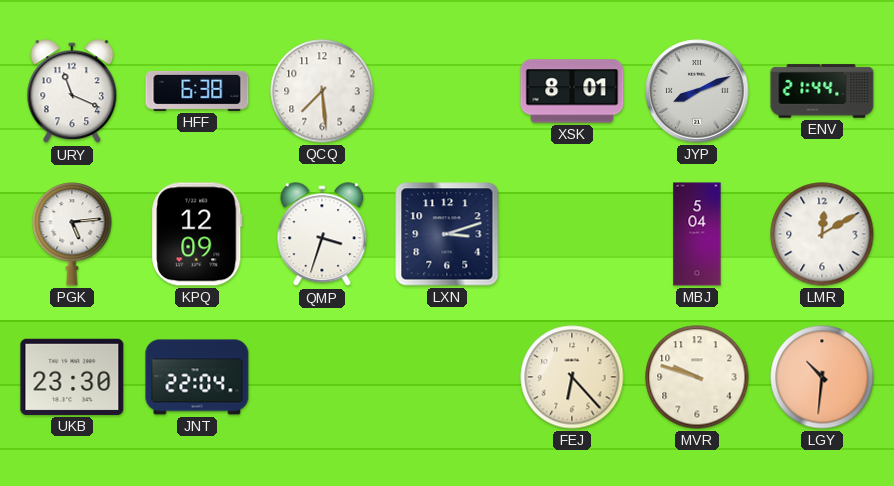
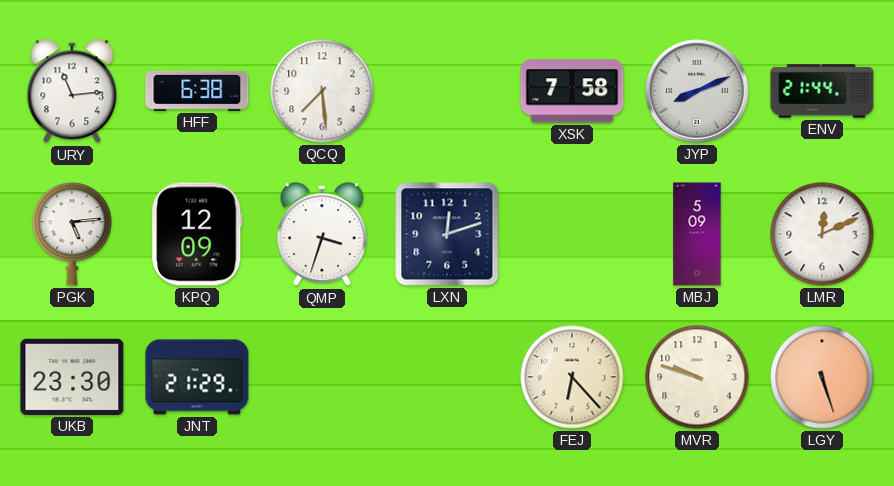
URY: 11:19 -> 11:14 (72, 92)
XSK: 8:01 -> 7:58 (572, 91)
LXN: 3:12 -> 12:12 (447, 234)
MBJ: 5:04 -> 5:09 (697, 234)
LMR: 12:10 -> 12:11 (822, 234)
JNT: 22:04 -> 21:29 (197, 377)
LGY: 10:31 -> 5:27 (822, 377)
